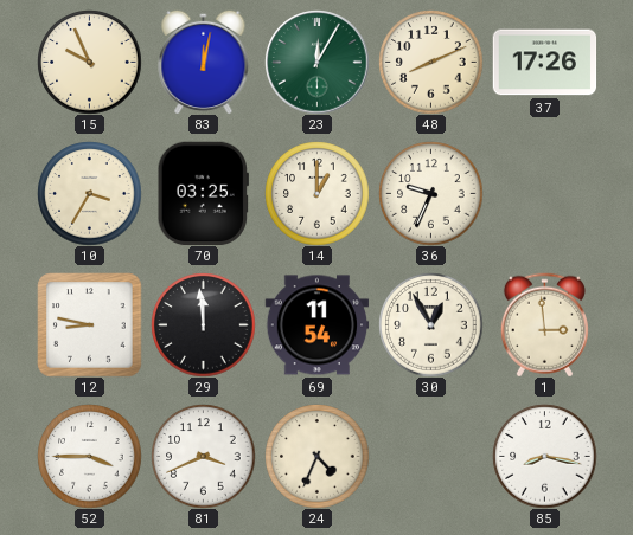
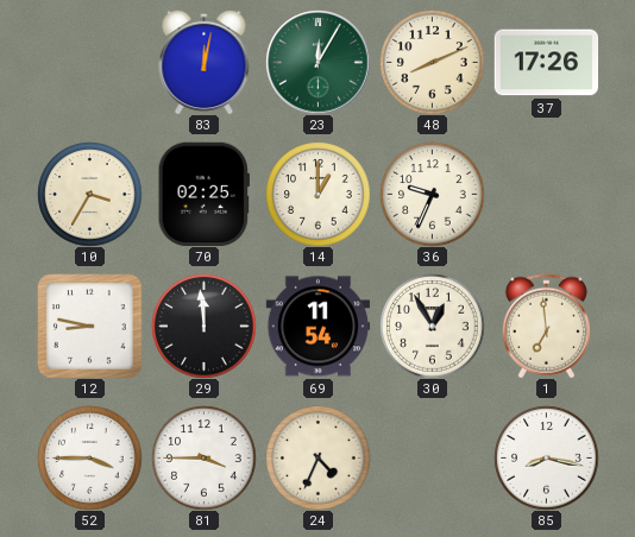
15: 9:56 -> none (89, 62)
70: 03:25 -> 02:25 (203, 194)
1: 2:59 -> 6:59 (546, 326)
81: 3:41 -> 3:45 (203, 457)
